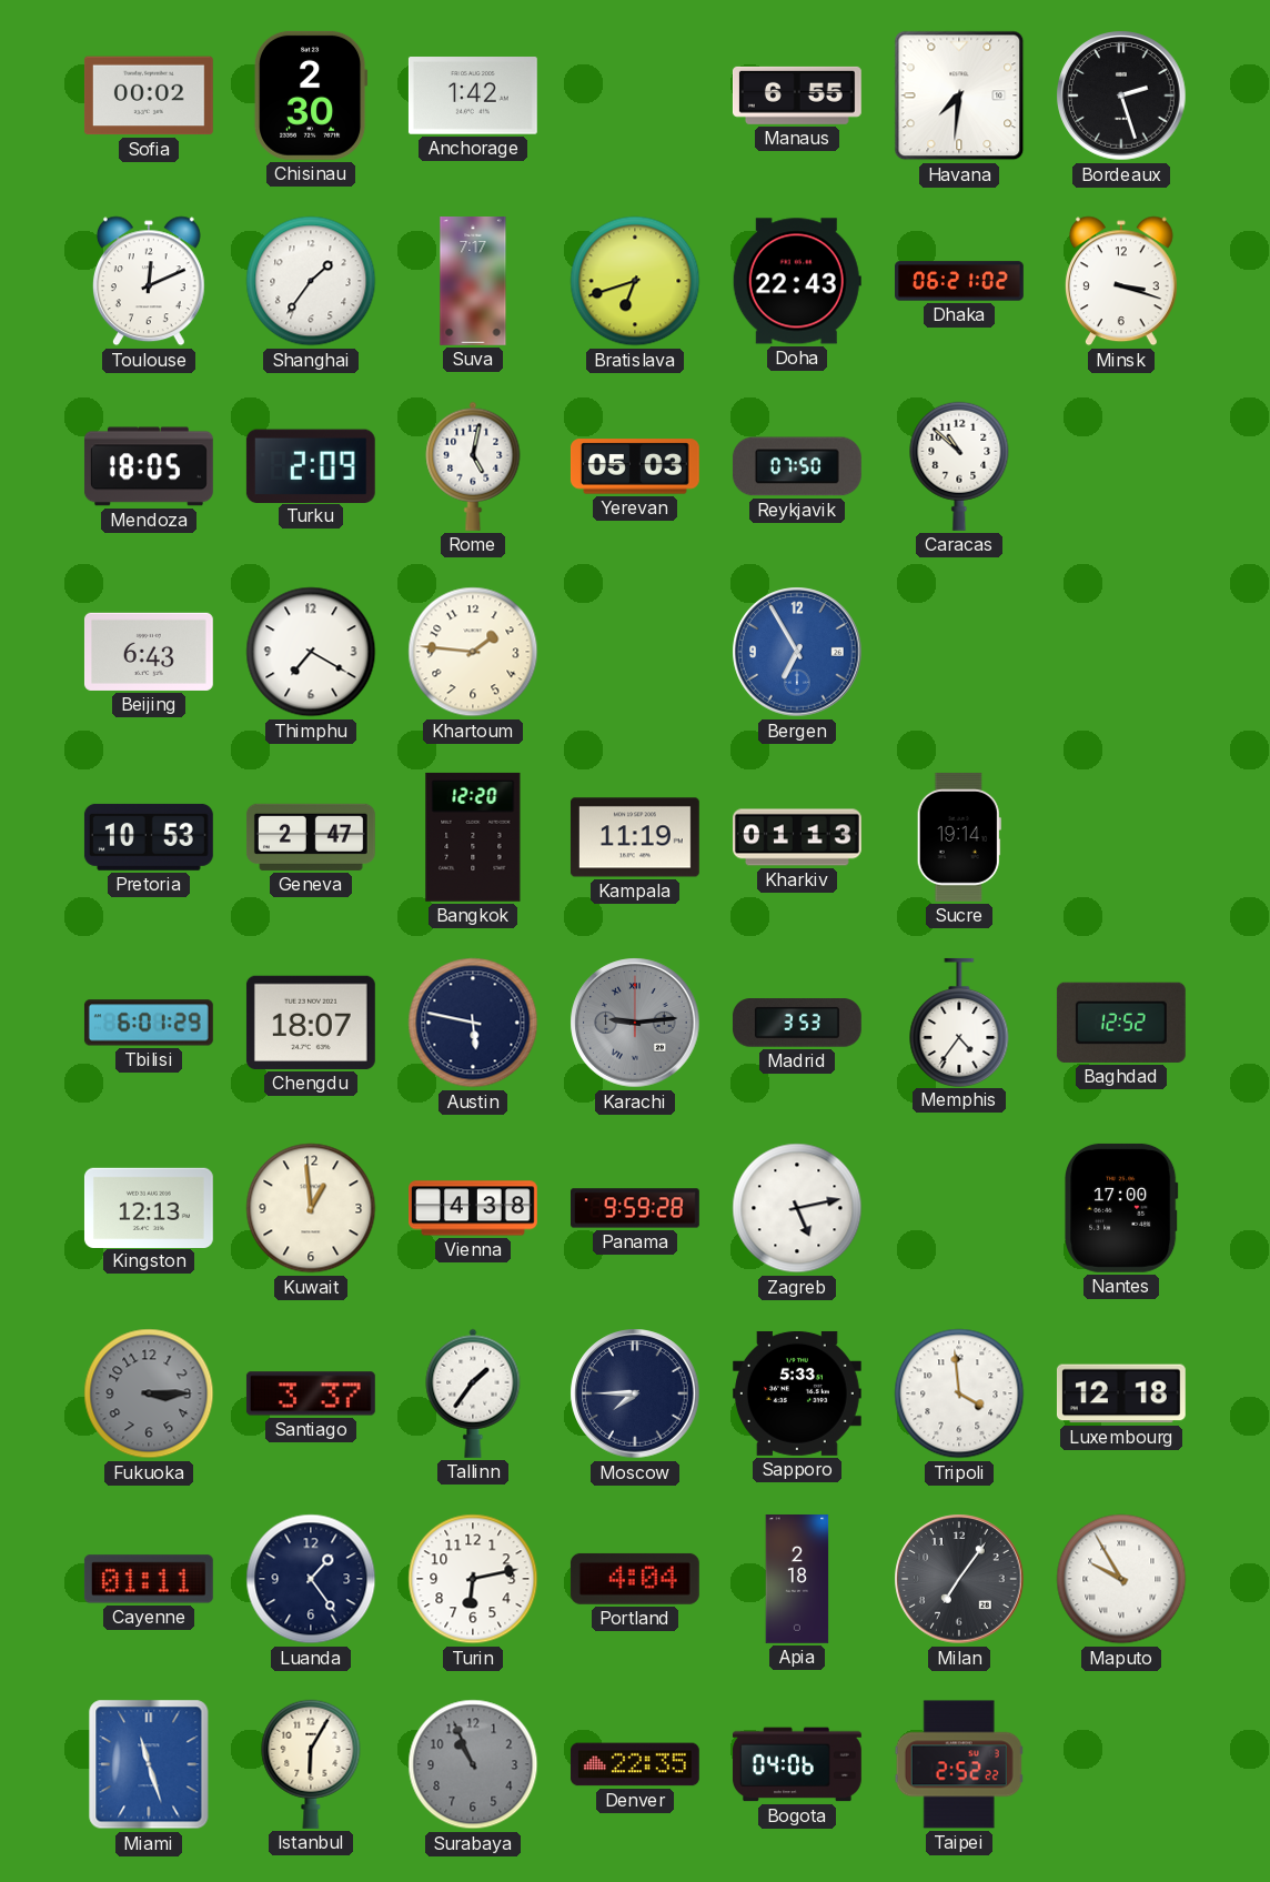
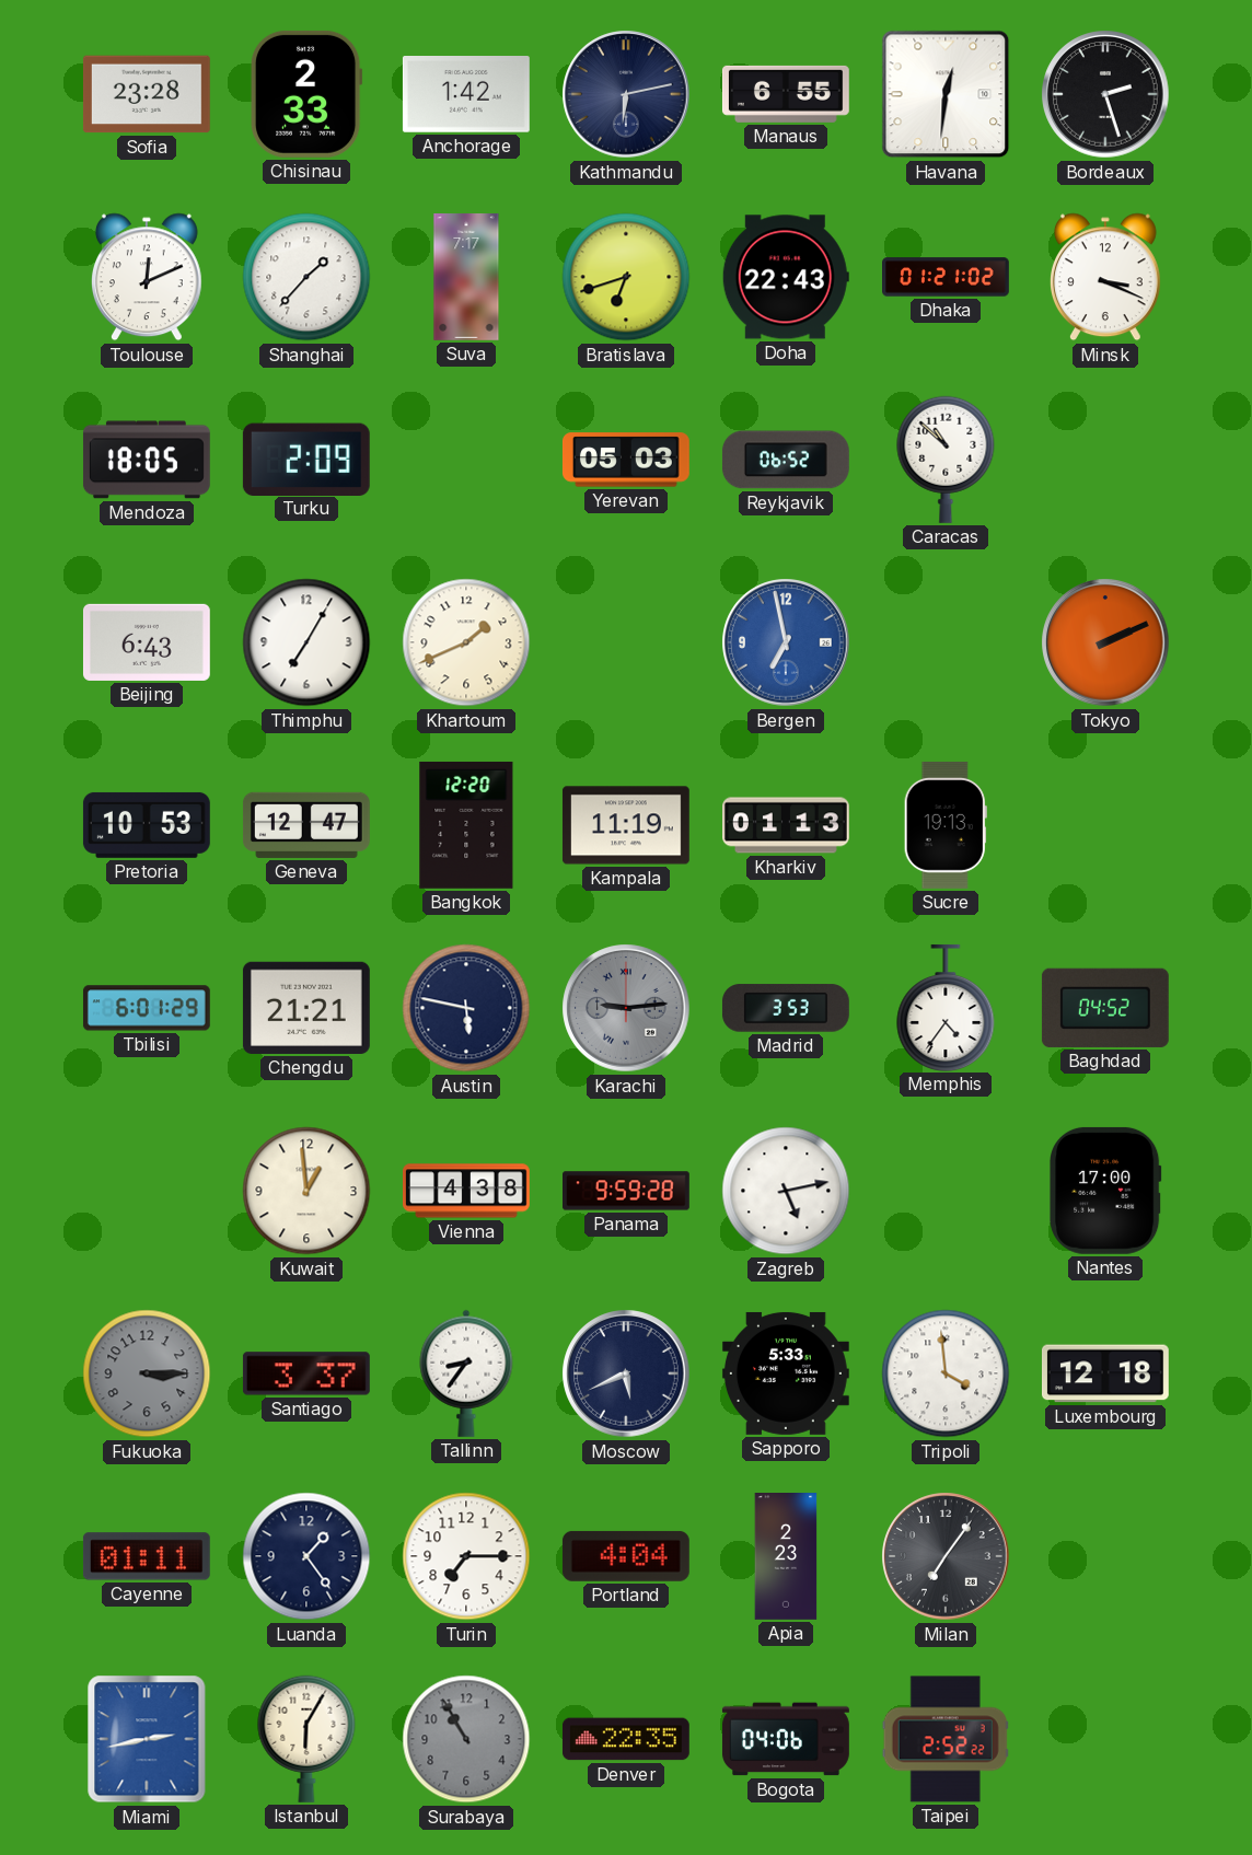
Sofia: 00:02 -> 23:28 (147, 94)
Chisinau: 2:30 -> 2:33 (306, 94)
Kathmandu: none -> 6:13 (626, 94)
Havana: 7:31 -> 12:31 (946, 94)
Shanghai: 1:36 -> 1:37 (306, 277)
Dhaka: 06:21 -> 01:21 (947, 277)
Minsk: 3:18 -> 3:19 (1105, 277)
Rome: 5:02 -> none (473, 466)
Reykjavik: 07:50 -> 06:52 (786, 460)
Thimphu: 7:20 -> 7:05 (306, 642)
Khartoum: 1:46 -> 1:41 (466, 642)
Bergen: 6:55 -> 6:58 (786, 642)
Tokyo: none -> 2:11 (1105, 642)
Geneva: 2:47 -> 12:47 (306, 825)
Sucre: 19:14 -> 19:13 (946, 825)
Chengdu: 18:07 -> 21:21 (306, 1008)
Baghdad: 12:52 -> 04:52 (1105, 1008)
Kingston: 12:13 -> none (149, 1207)
Tallinn: 1:36 -> 8:36 (466, 1373)
Moscow: 7:45 -> 5:41 (626, 1373)
Turin: 6:13 -> 7:15 (466, 1556)
Apia: 2:18 -> 2:23 (786, 1557)
Maputo: 9:55 -> none (1121, 1579)
Miami: 11:27 -> 2:43 (147, 1739)
Surabaya: 10:56 -> 10:55 (466, 1739)
